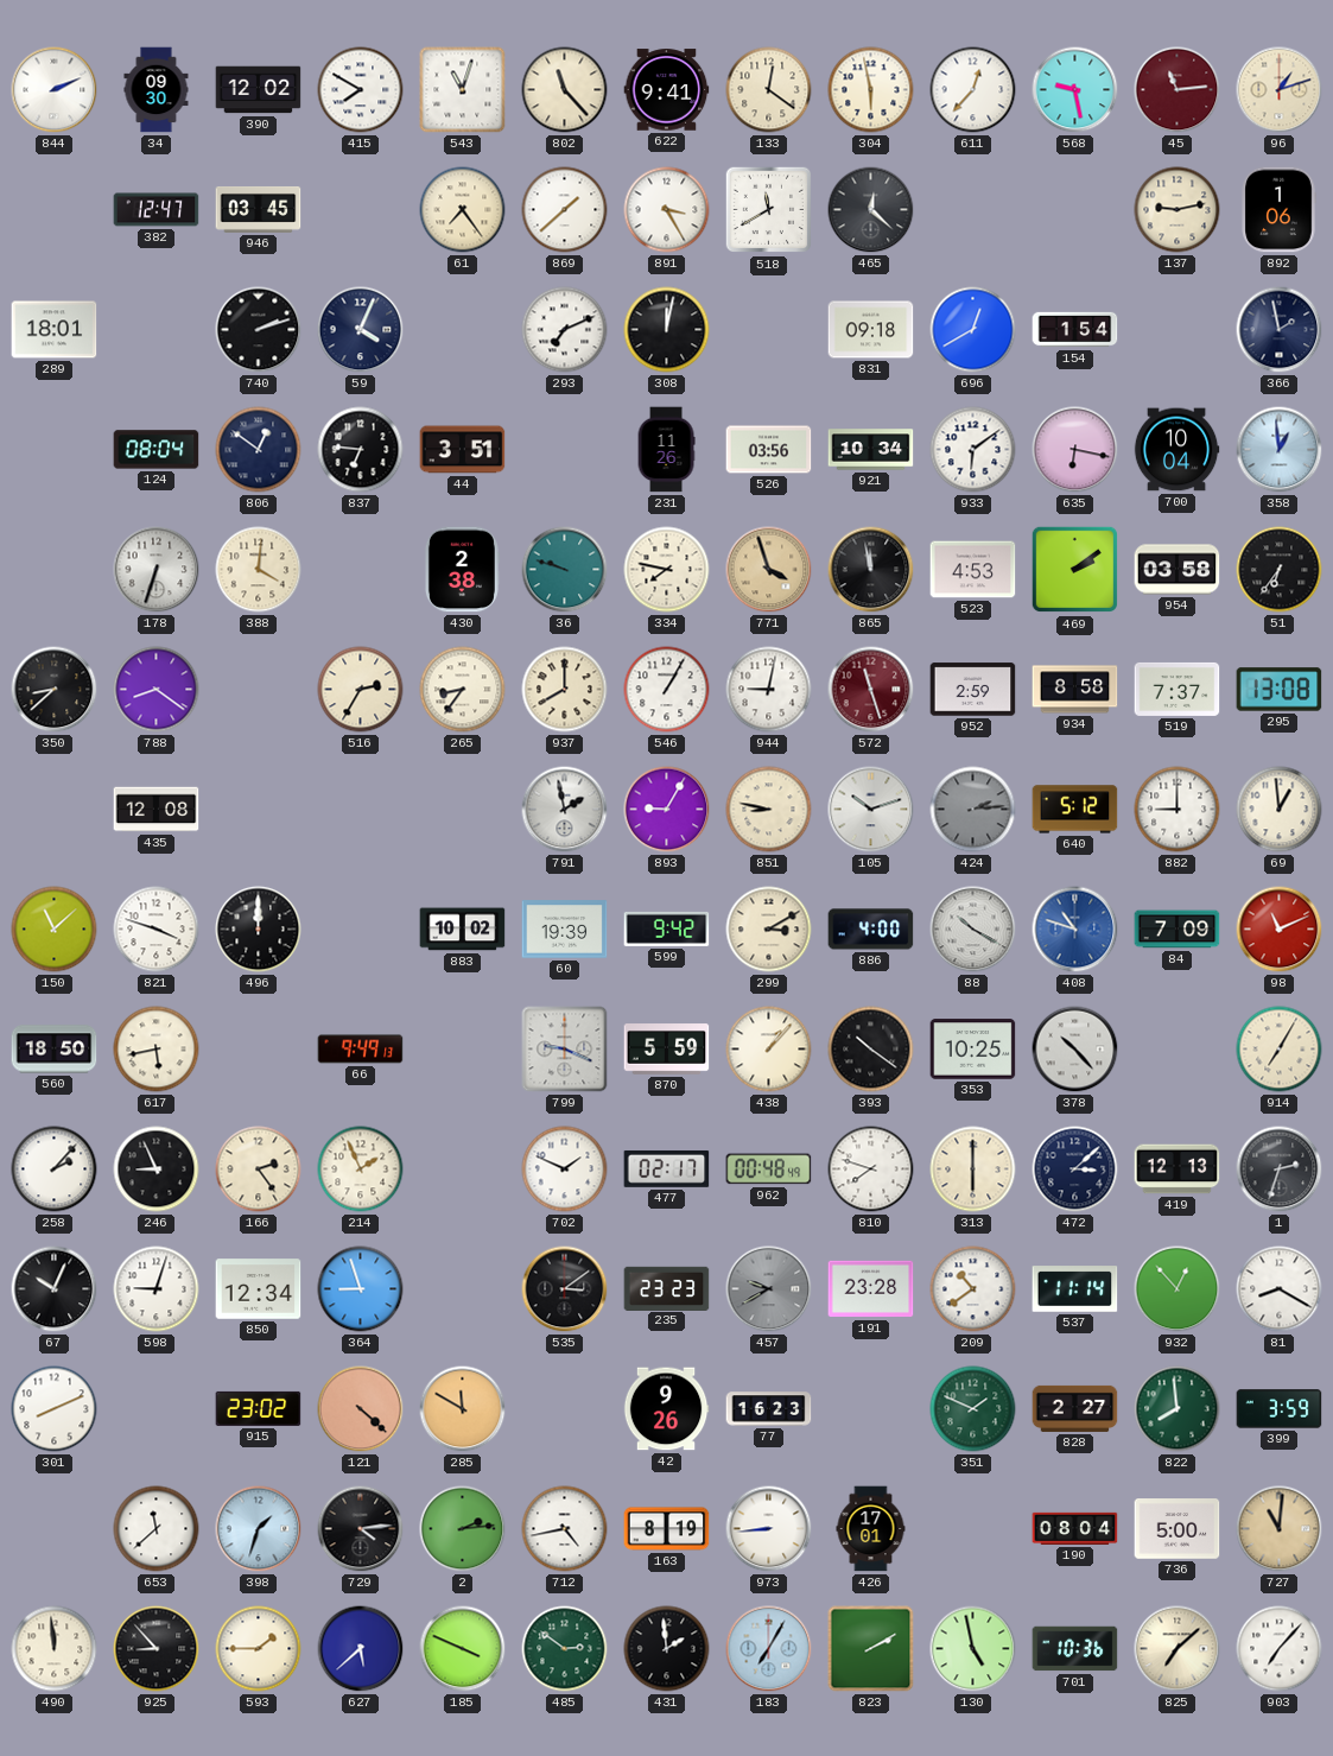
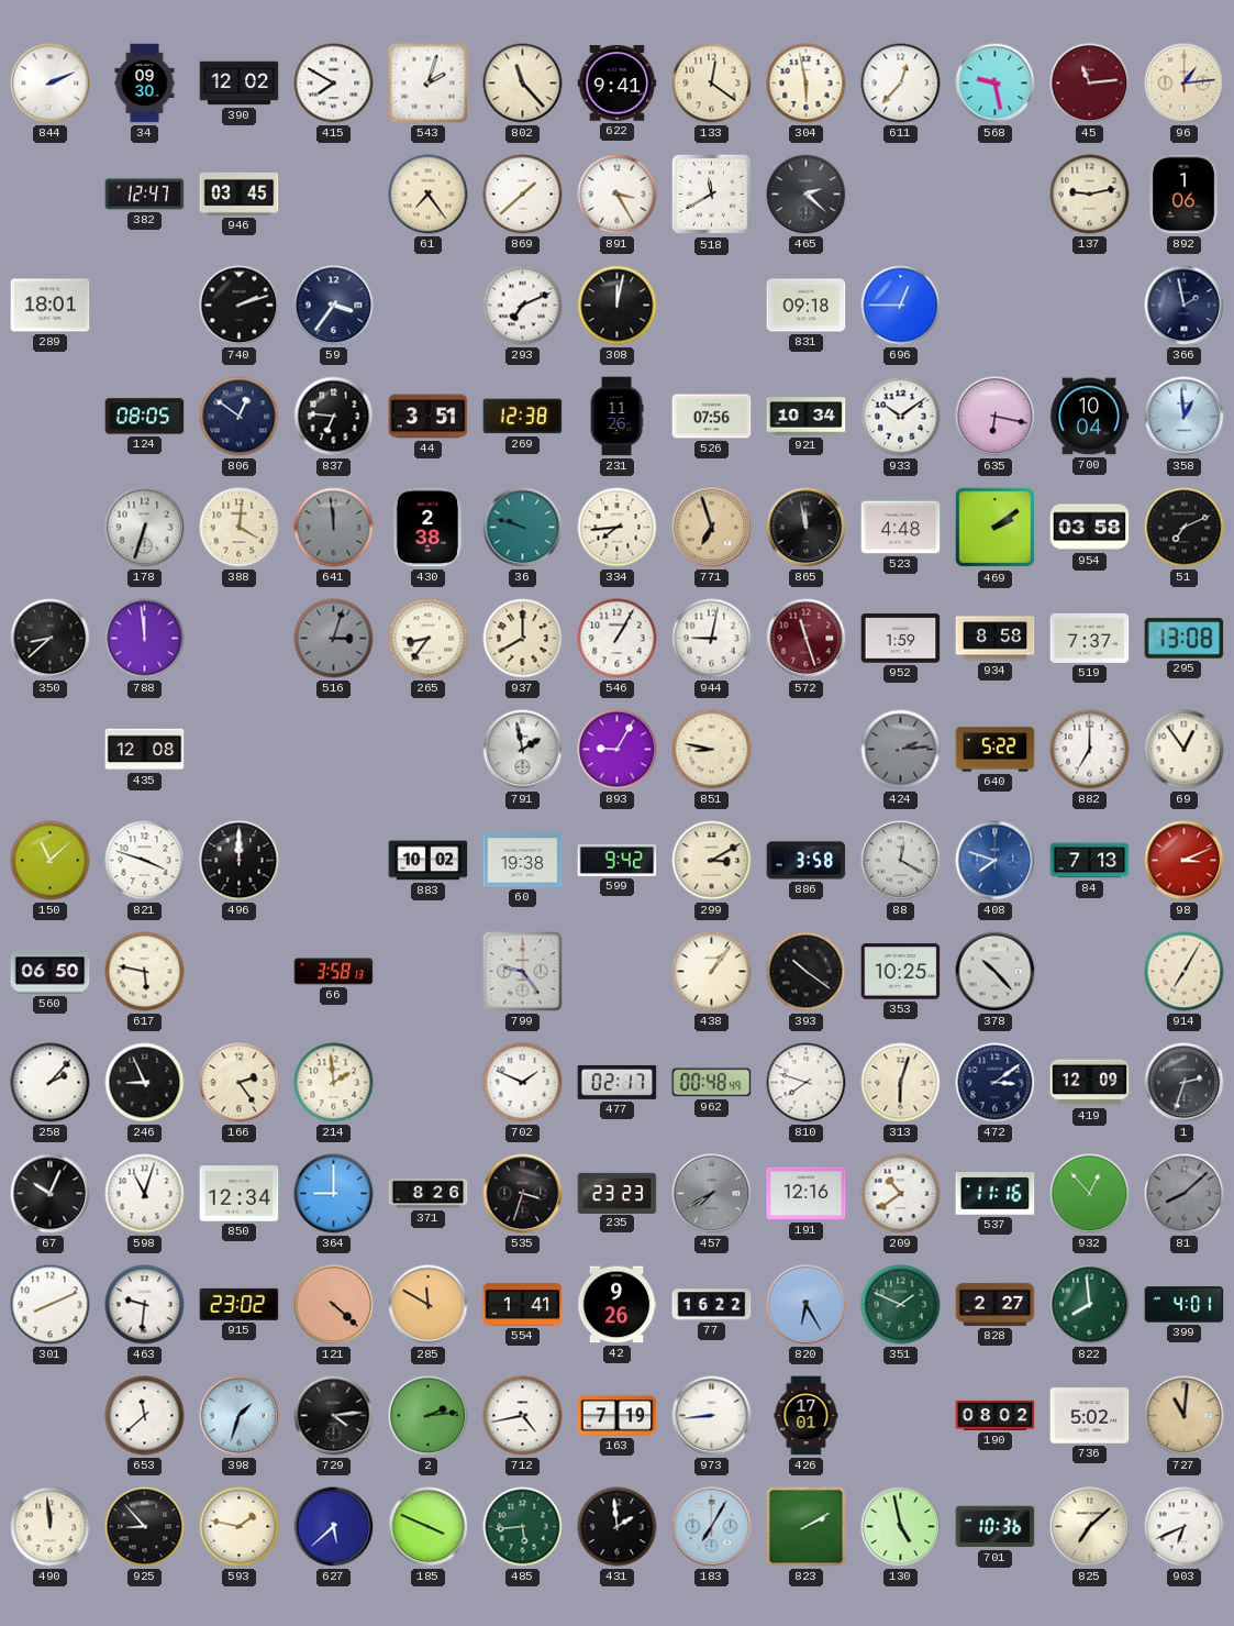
543: 11:03 -> 2:03 (429, 84)
96: 1:12 -> 1:14 (1185, 84)
465: 12:22 -> 2:22 (807, 195)
59: 4:04 -> 3:36 (334, 306)
696: 12:40 -> 12:45 (901, 306)
154: 1:54 -> none (1075, 330)
124: 08:04 -> 08:05 (145, 417)
269: none -> 12:38 (523, 417)
526: 03:56 -> 07:56 (712, 417)
933: 6:09 -> 10:09 (901, 417)
641: none -> 11:59 (334, 528)
334: 7:47 -> 7:44 (618, 528)
771: 3:57 -> 6:57 (712, 528)
523: 4:53 -> 4:48 (901, 528)
51: 6:36 -> 7:11 (1185, 528)
788: 8:21 -> 11:59 (145, 639)
516: 2:35 -> 3:03 (334, 639)
516 dial: cream -> grey (334, 639)
952: 2:59 -> 1:59 (901, 639)
105: 10:12 -> none (871, 810)
640: 5:12 -> 5:22 (996, 750)
882: 9:00 -> 7:00 (1090, 750)
69: 12:59 -> 12:54 (1185, 750)
60: 19:39 -> 19:38 (523, 861)
886: 4:00 -> 3:58 (807, 861)
88: 10:20 -> 12:20 (901, 861)
408: 10:48 -> 7:48 (996, 861)
84: 7:09 -> 7:13 (1090, 861)
98: 11:11 -> 3:11 (1185, 861)
560: 18:50 -> 06:50 (51, 972)
617: 5:43 -> 5:47 (145, 972)
66: 9:49 -> 3:58 (334, 972)
799: 9:19 -> 9:24 (523, 972)
870: 5:59 -> none (667, 1050)
438: 1:07 -> 1:06 (712, 972)
214: 1:56 -> 1:59 (334, 1083)
313: 6:00 -> 6:03 (901, 1083)
472: 3:08 -> 3:09 (996, 1083)
419: 12:13 -> 12:09 (1090, 1083)
598: 9:03 -> 11:03 (145, 1194)
364: 8:57 -> 9:00 (334, 1194)
371: none -> 8:26 (429, 1194)
535: 3:09 -> 3:33 (523, 1194)
457: 9:40 -> 7:40 (712, 1194)
191: 23:28 -> 12:16 (807, 1194)
537: 11:14 -> 11:16 (996, 1194)
81: 8:20 -> 8:08 (1185, 1194)
81 dial: white -> grey (1185, 1194)
463: none -> 9:31 (145, 1305)
554: none -> 1:41 (523, 1305)
77: 16:23 -> 16:22 (712, 1305)
820: none -> 6:25 (807, 1305)
399: 3:59 -> 4:01 (1185, 1305)
163: 8:19 -> 7:19 (618, 1416)
190: 08:04 -> 08:02 (996, 1415)
736: 5:00 -> 5:02 (1090, 1416)
593: 1:45 -> 1:47 (240, 1527)
485: 2:51 -> 5:44 (523, 1527)
903: 7:07 -> 6:41 (1185, 1527)
